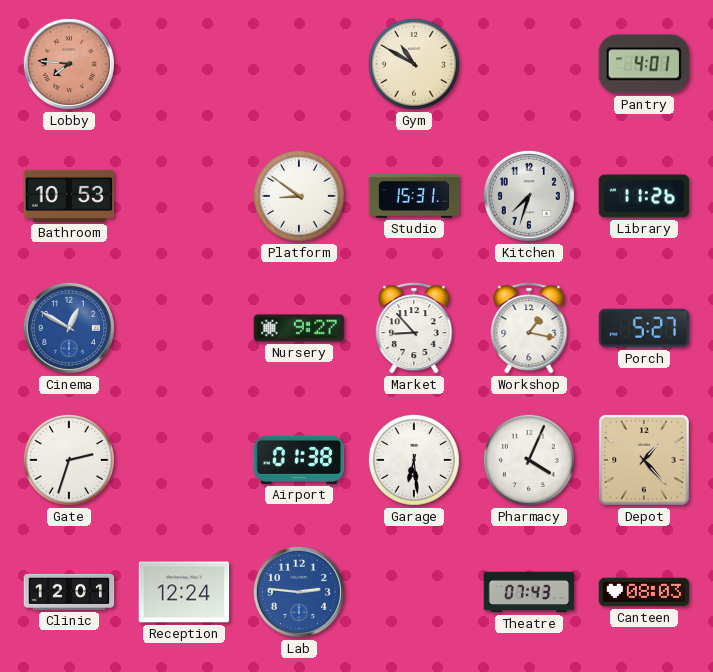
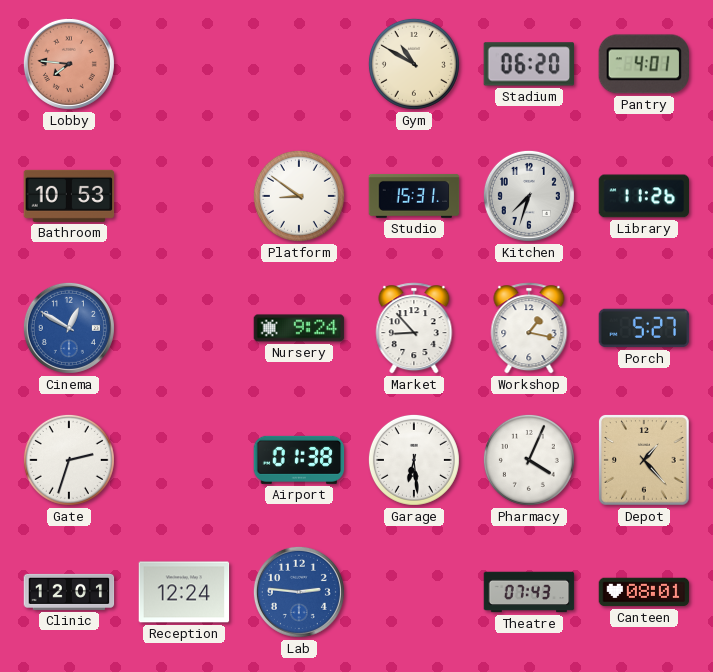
Stadium: none -> 06:20 (529, 64)
Nursery: 9:27 -> 9:24 (299, 328)
Canteen: 08:03 -> 08:01 (644, 592)
